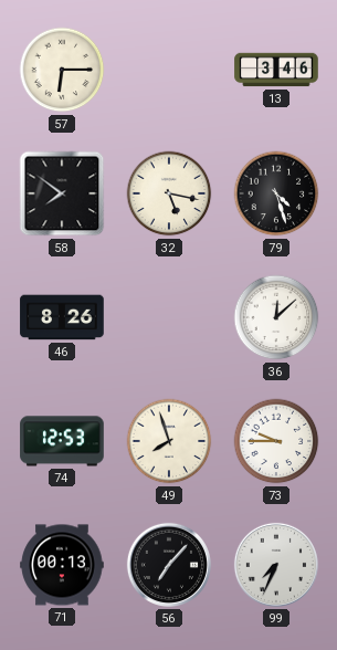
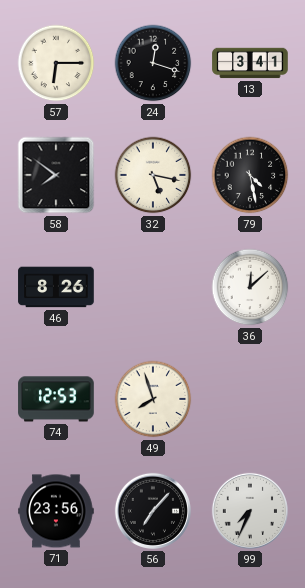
24: none -> 12:18 (153, 63)
13: 3:46 -> 3:41 (250, 63)
79: 4:27 -> 4:28 (250, 175)
73: 9:45 -> none (276, 441)
71: 00:13 -> 23:56 (56, 511)
